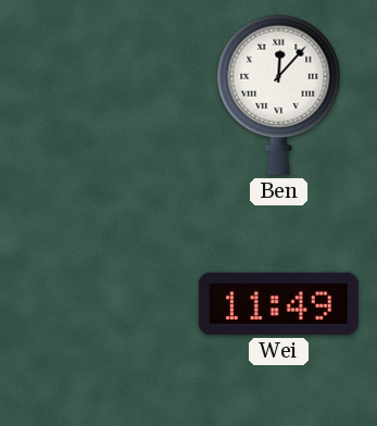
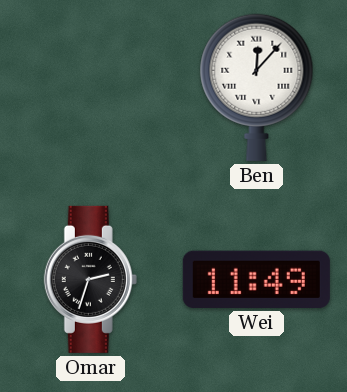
Omar: none -> 2:33 (90, 279)
